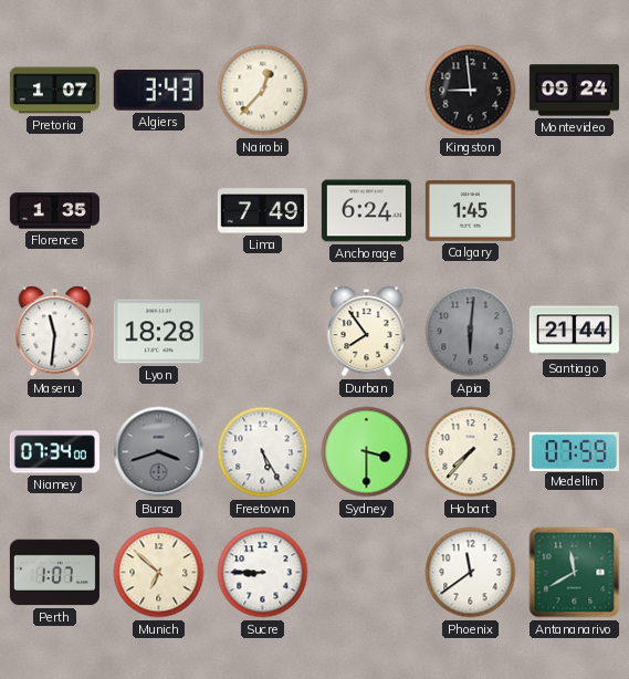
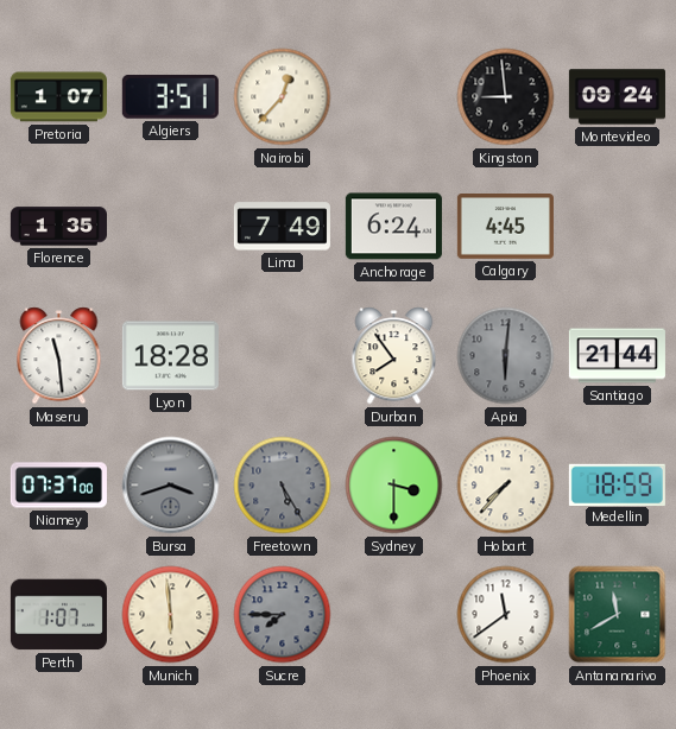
Algiers: 3:43 -> 3:51 (170, 96)
Calgary: 1:45 -> 4:45 (505, 227)
Maseru: 11:31 -> 11:29 (59, 356)
Niamey: 07:34 -> 07:37 (58, 486)
Freetown dial: white -> grey (283, 486)
Medellin: 07:59 -> 18:59 (617, 484)
Munich: 6:52 -> 5:59 (171, 615)
Sucre: 8:45 -> 7:45 (283, 615)
Sucre dial: white -> grey (283, 615)
